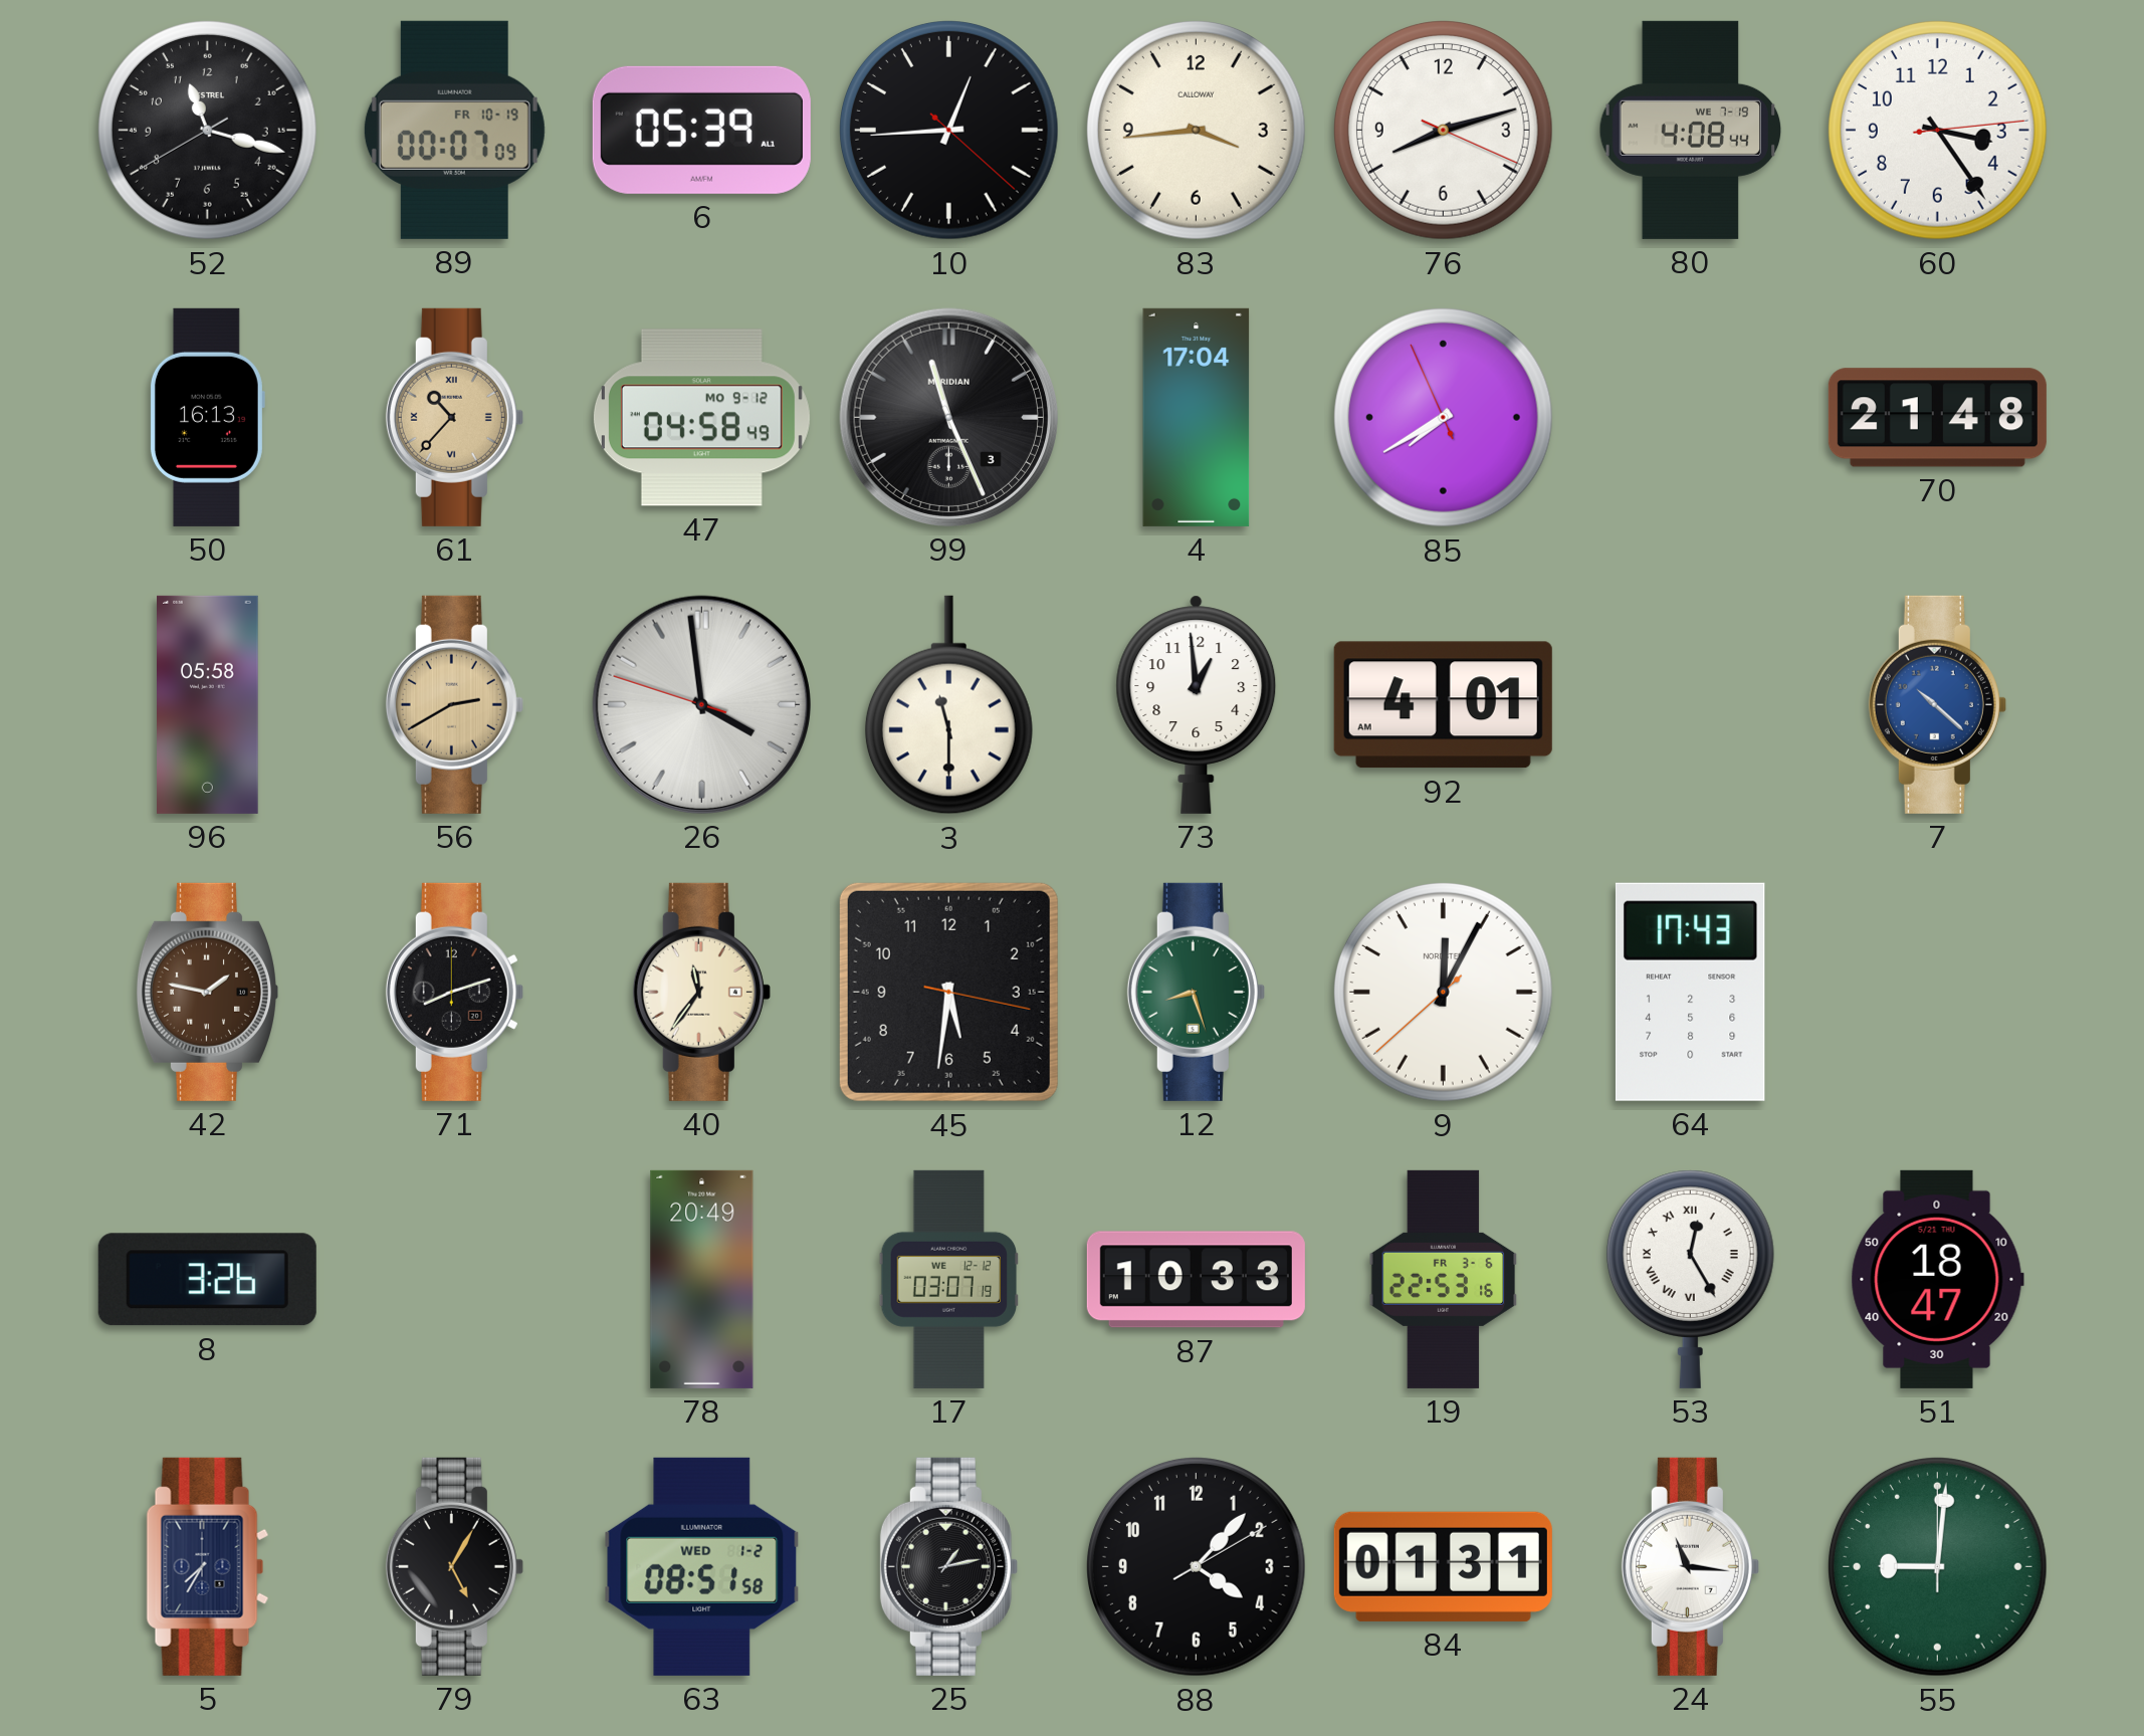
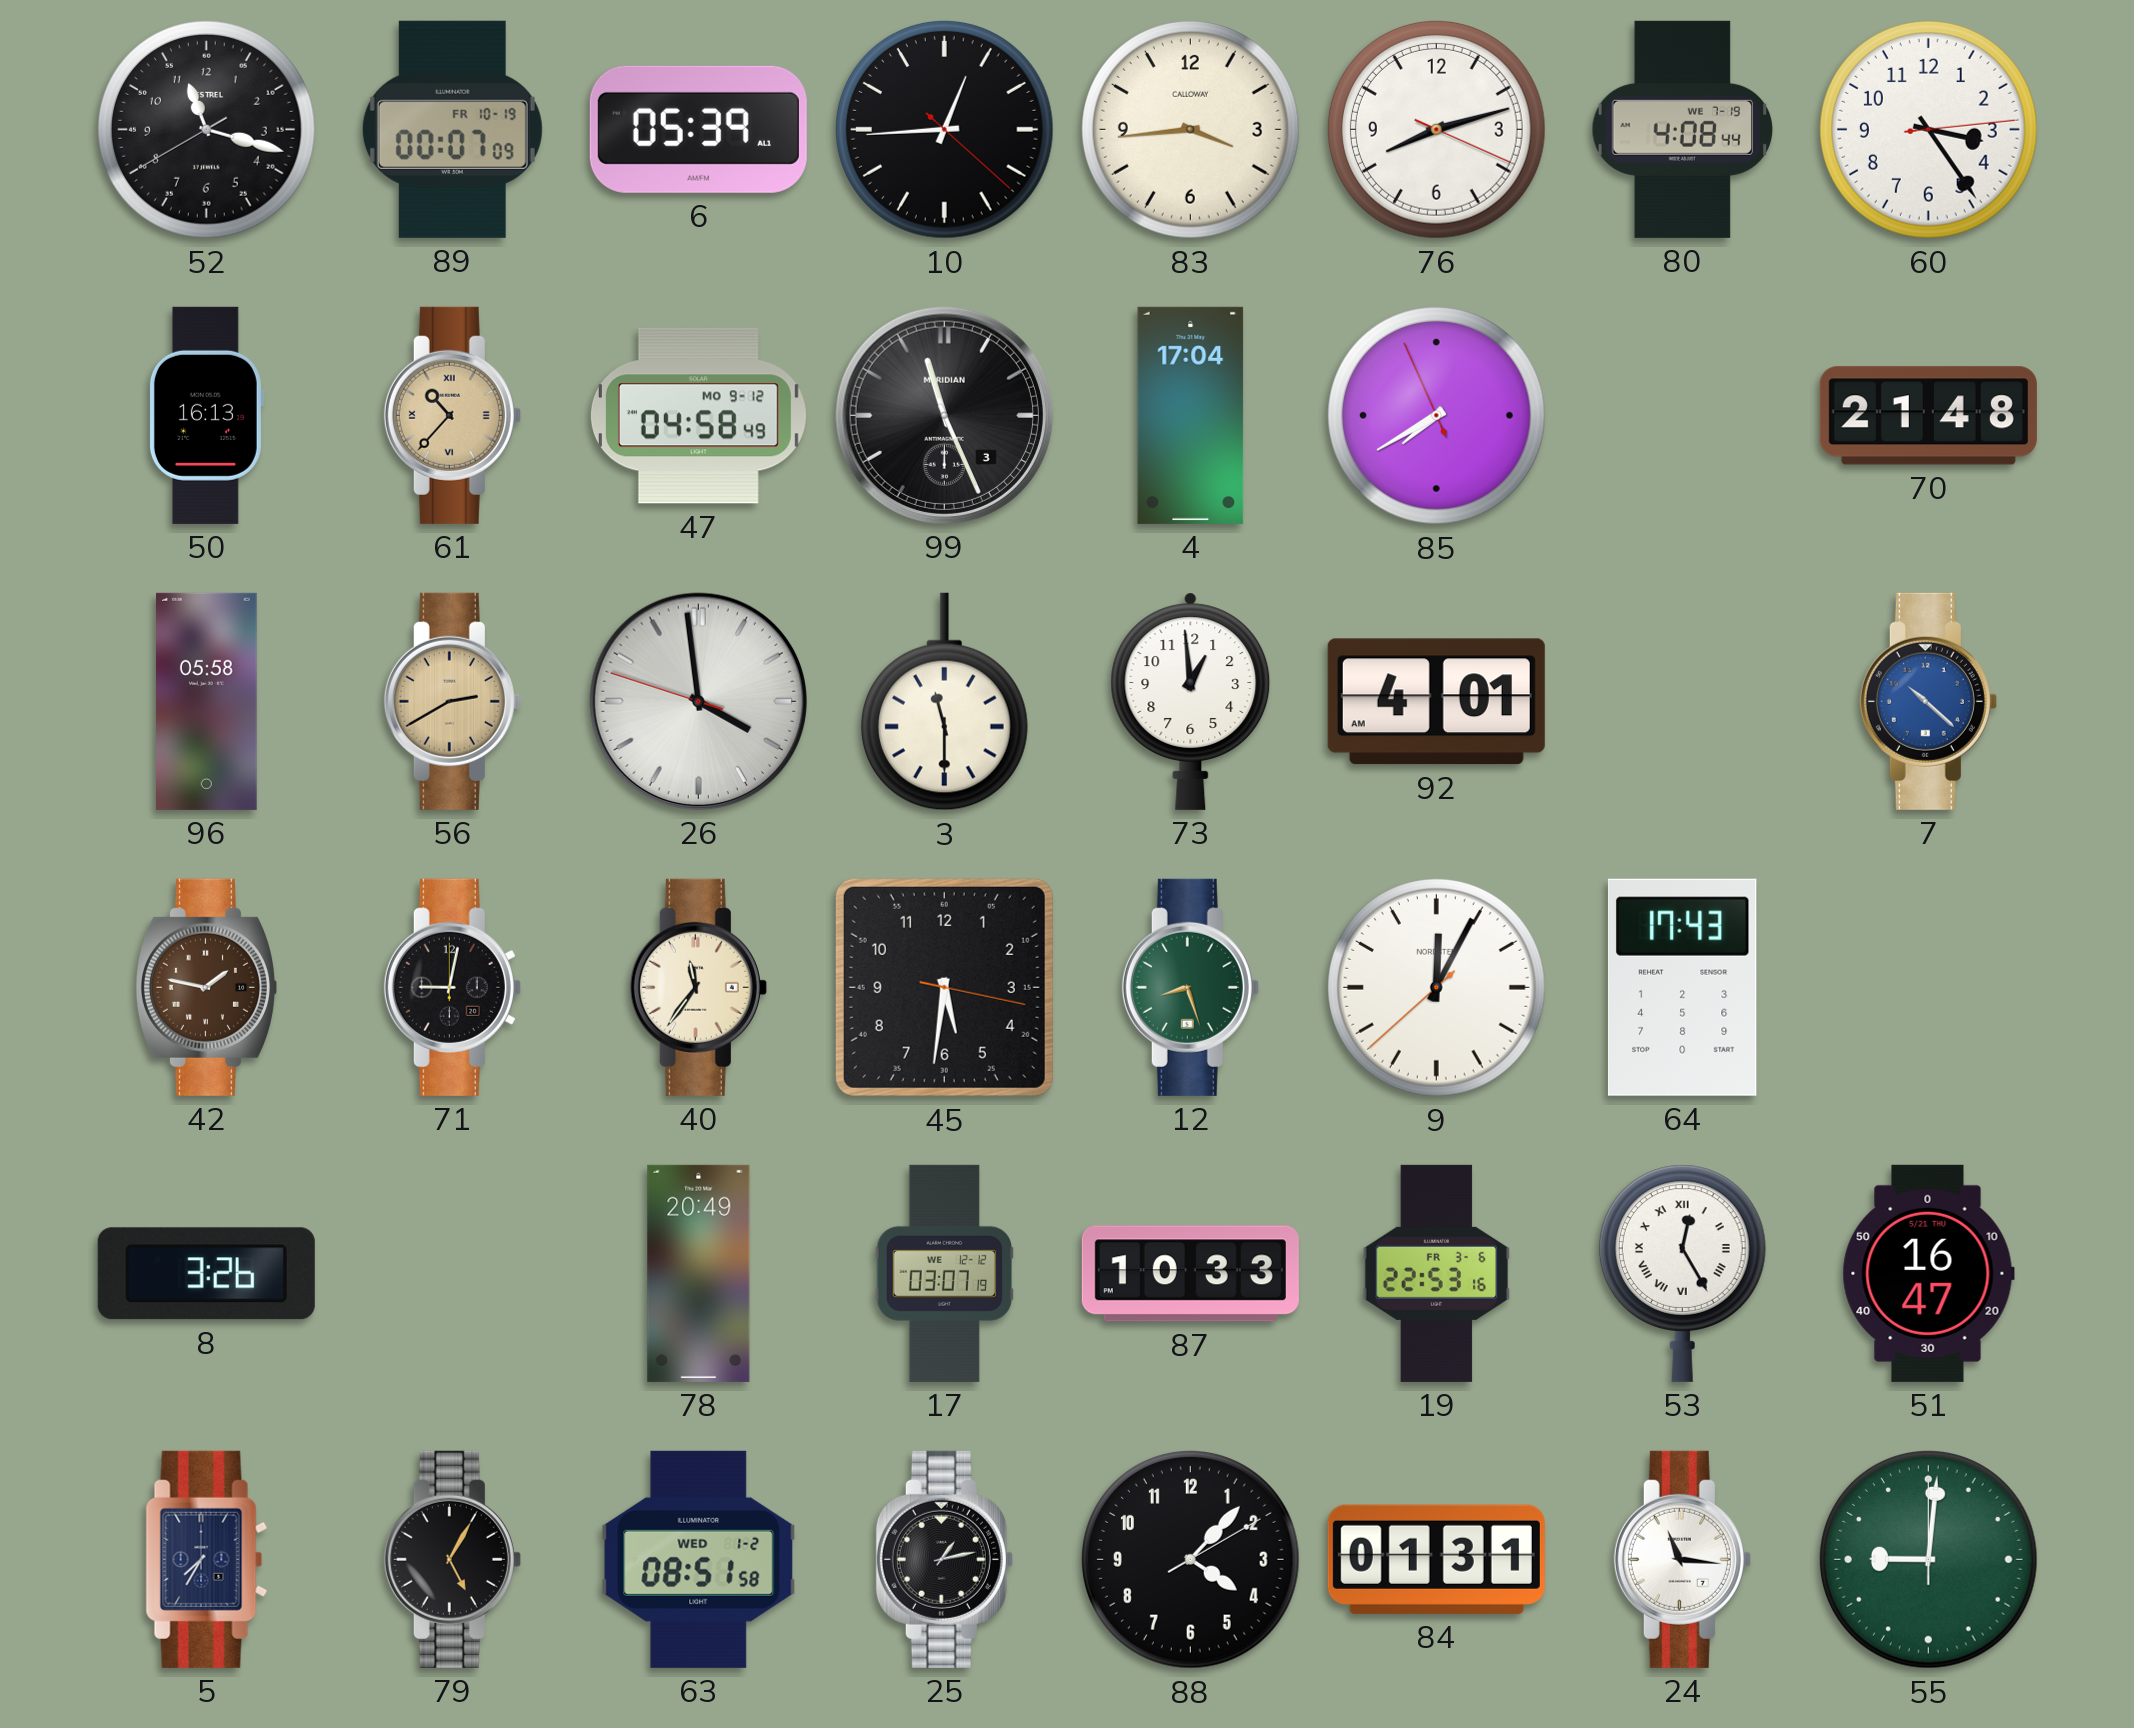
71: 8:12 -> 9:02 (452, 987)
51: 18:47 -> 16:47 (1928, 1273)
